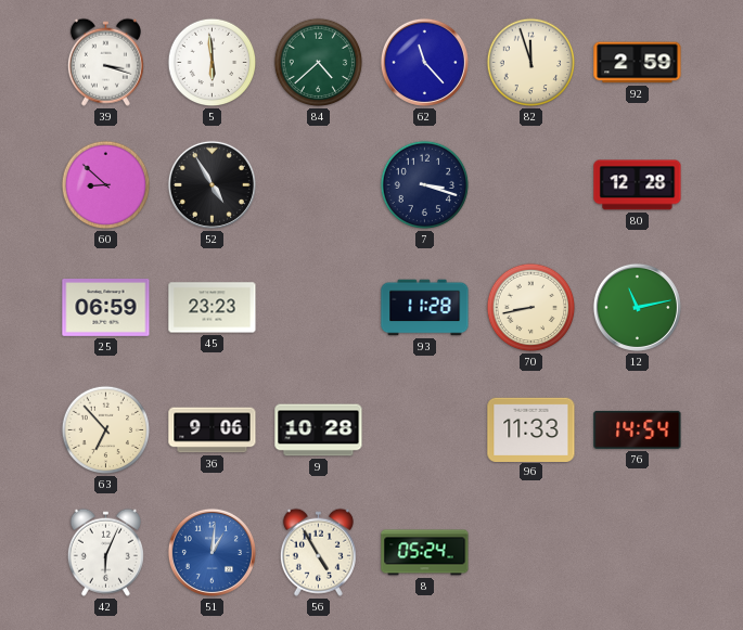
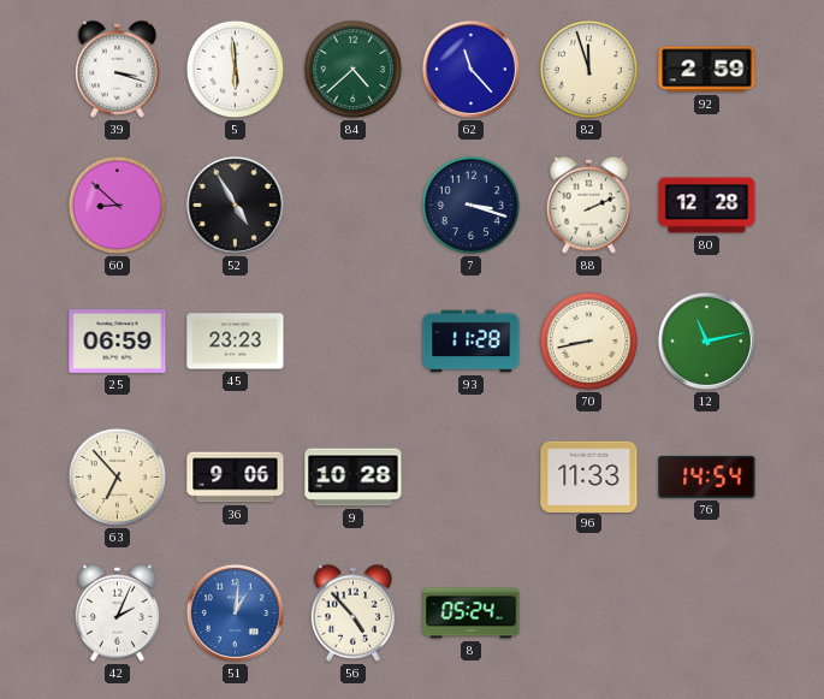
88: none -> 2:11 (588, 205)
42: 6:04 -> 2:04 (117, 612)
56: 4:55 -> 4:53 (352, 612)
